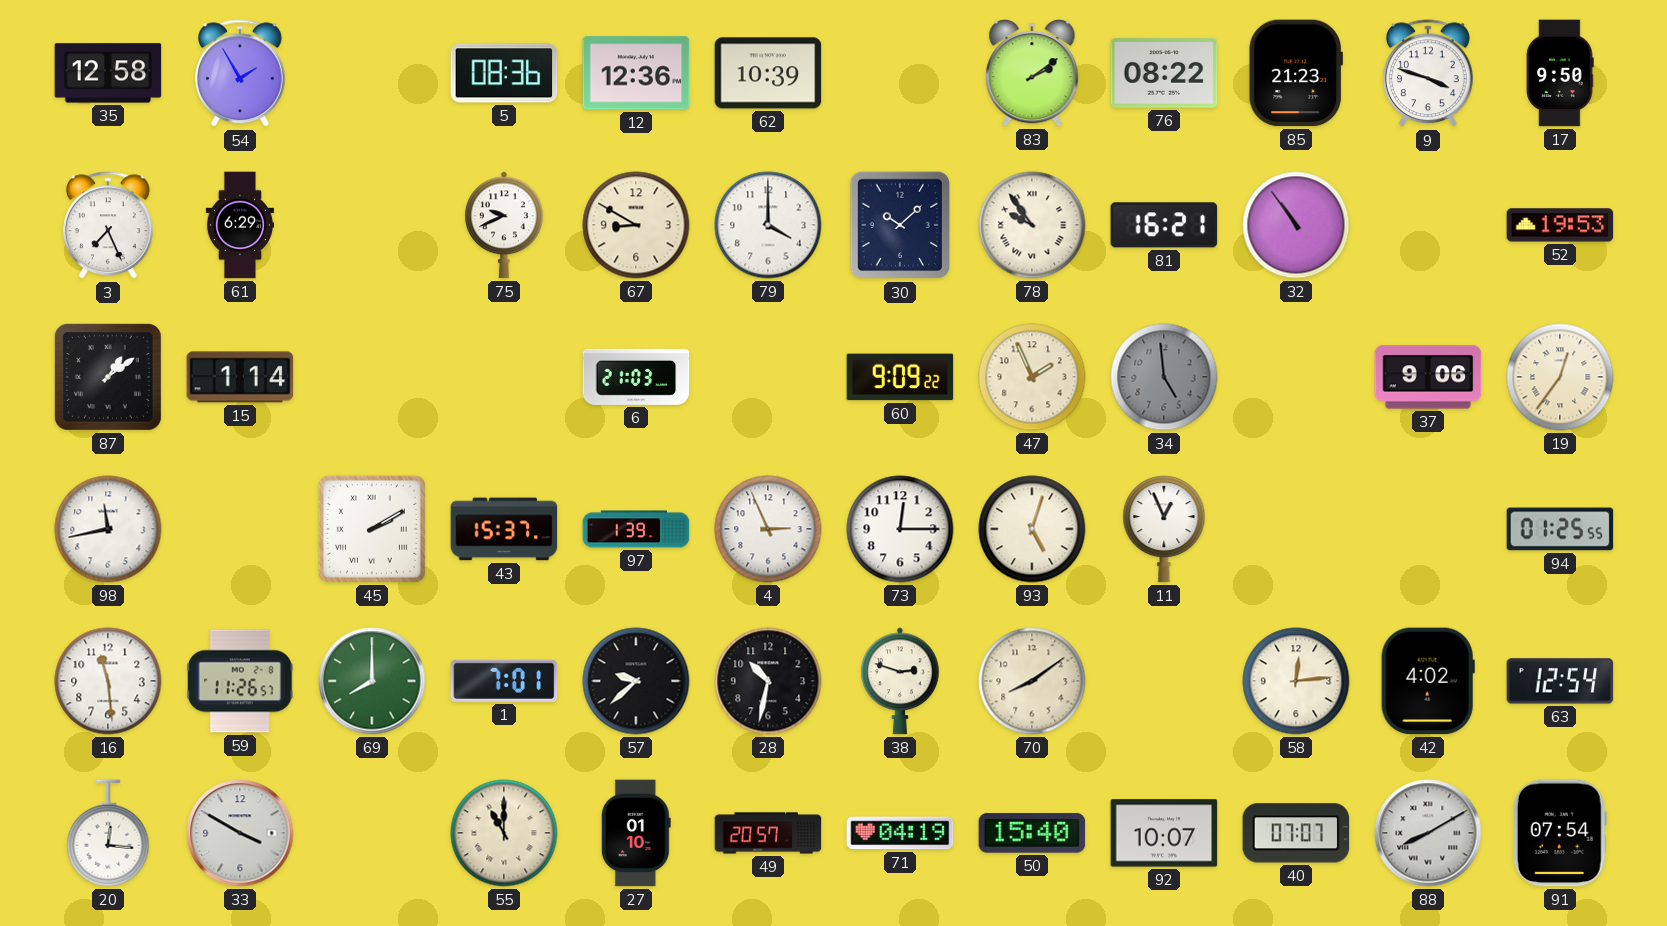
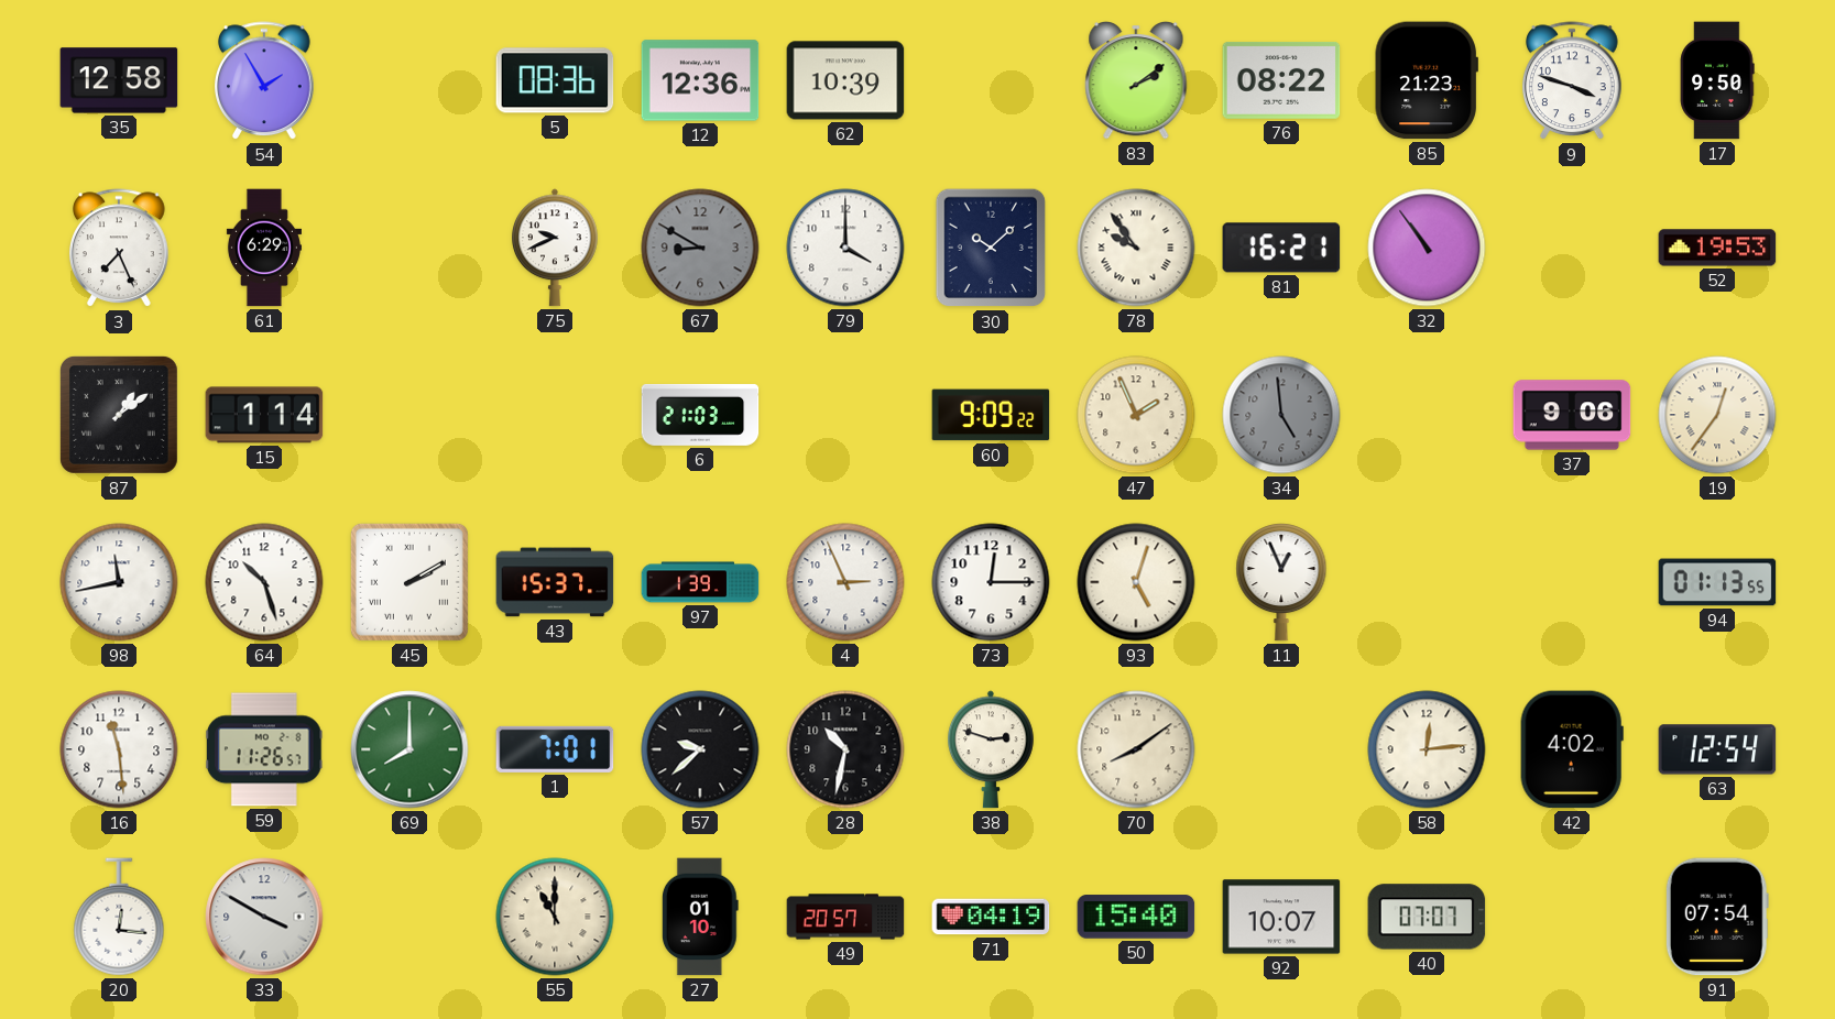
67 dial: cream -> grey (700, 248)
64: none -> 10:27 (264, 582)
94: 01:25 -> 01:13 (1717, 582)
88: 8:10 -> none (1428, 833)
